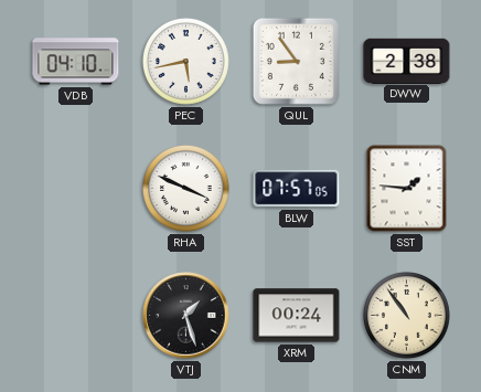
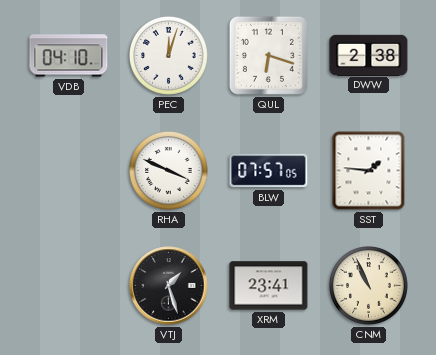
PEC: 5:43 -> 12:03 (168, 55)
QUL: 8:54 -> 6:18 (268, 55)
XRM: 00:24 -> 23:41 (269, 286)
CNM: 10:54 -> 10:56 (368, 285)
